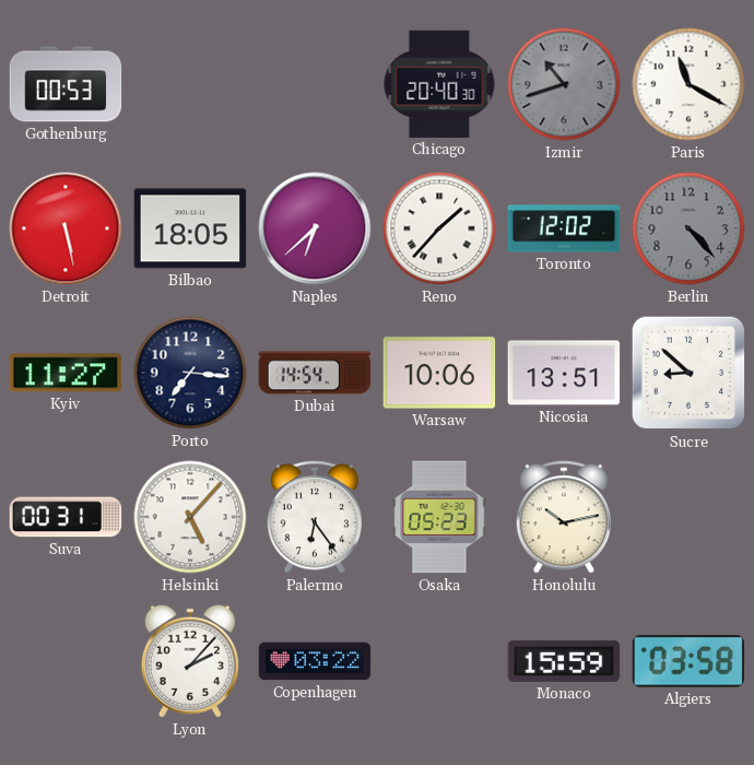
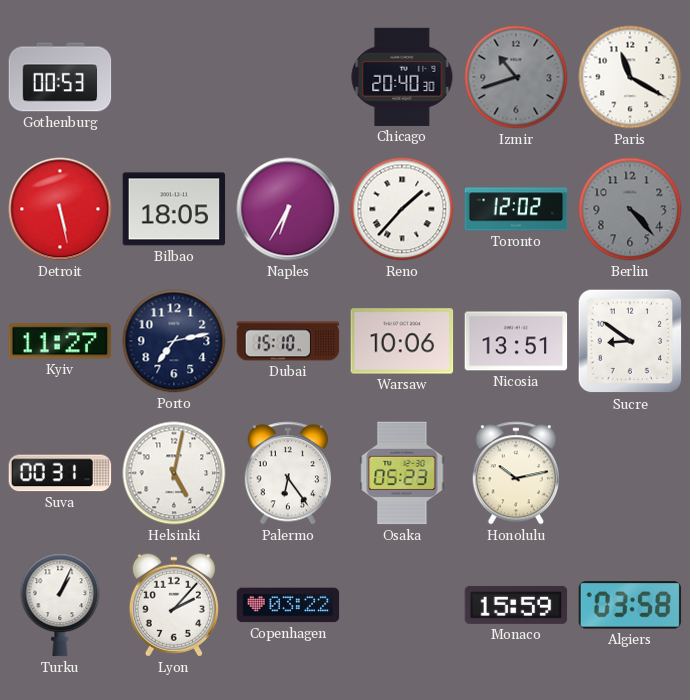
Naples: 6:38 -> 6:35 (288, 209)
Porto: 7:16 -> 7:13 (174, 341)
Dubai: 14:54 -> 15:10 (288, 341)
Sucre: 8:52 -> 8:51 (630, 341)
Helsinki: 5:07 -> 5:02 (174, 473)
Turku: none -> 1:04 (60, 605)
